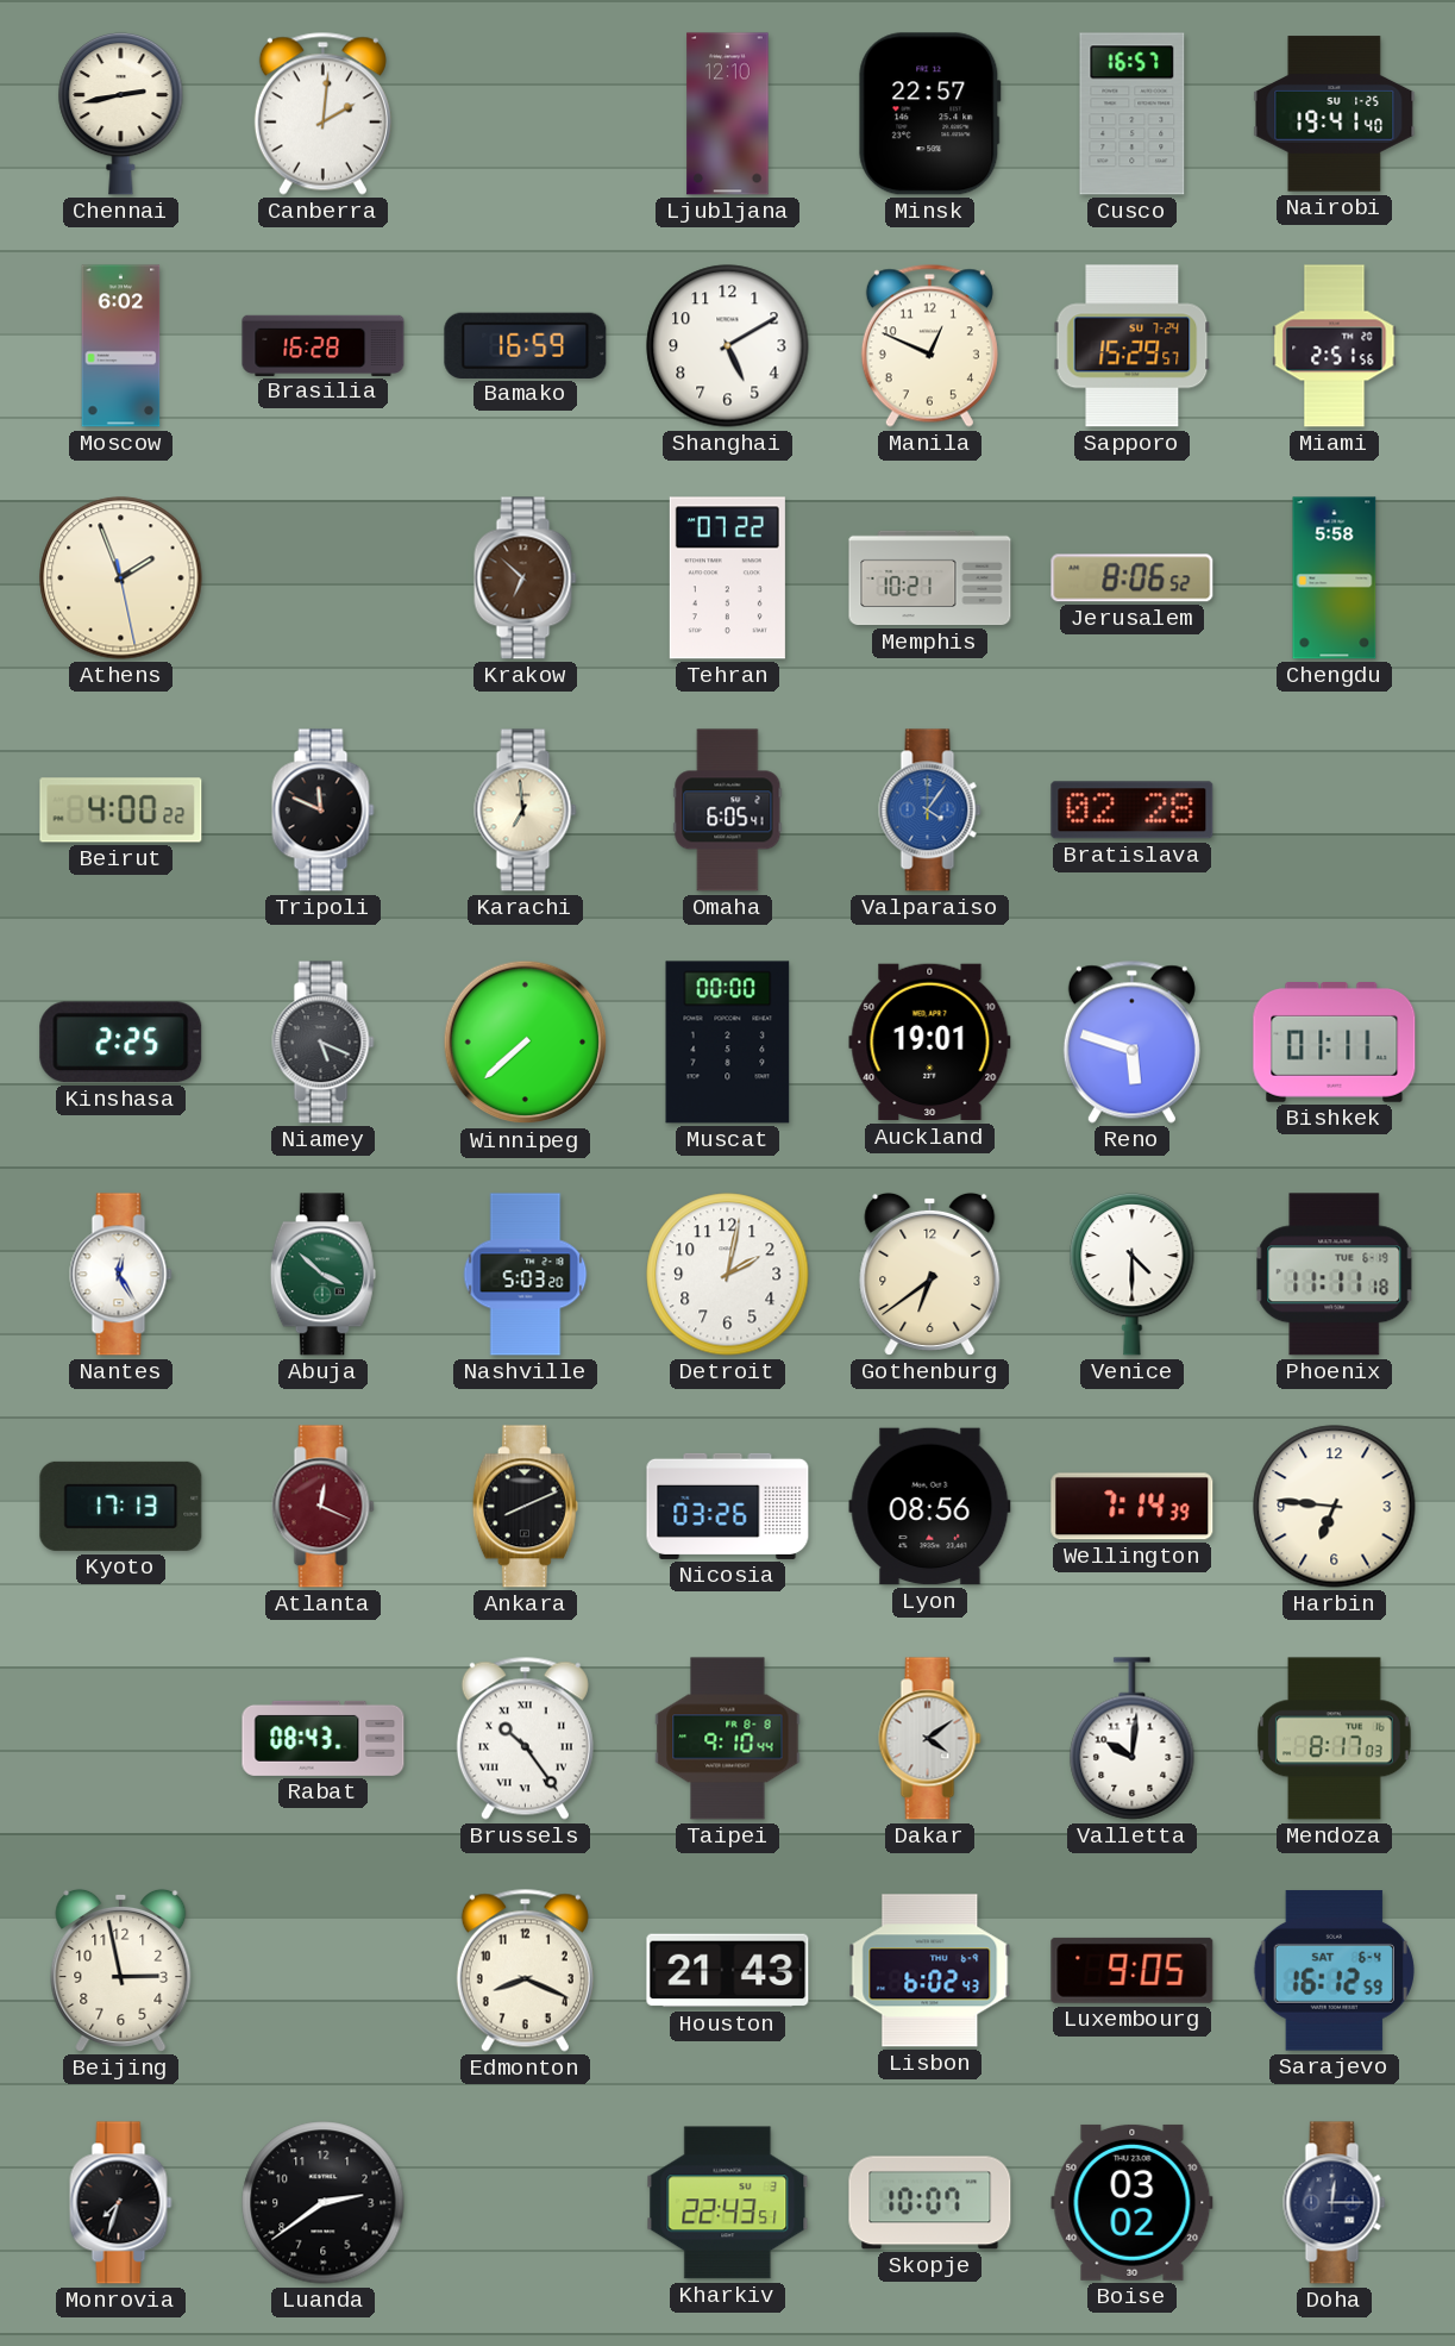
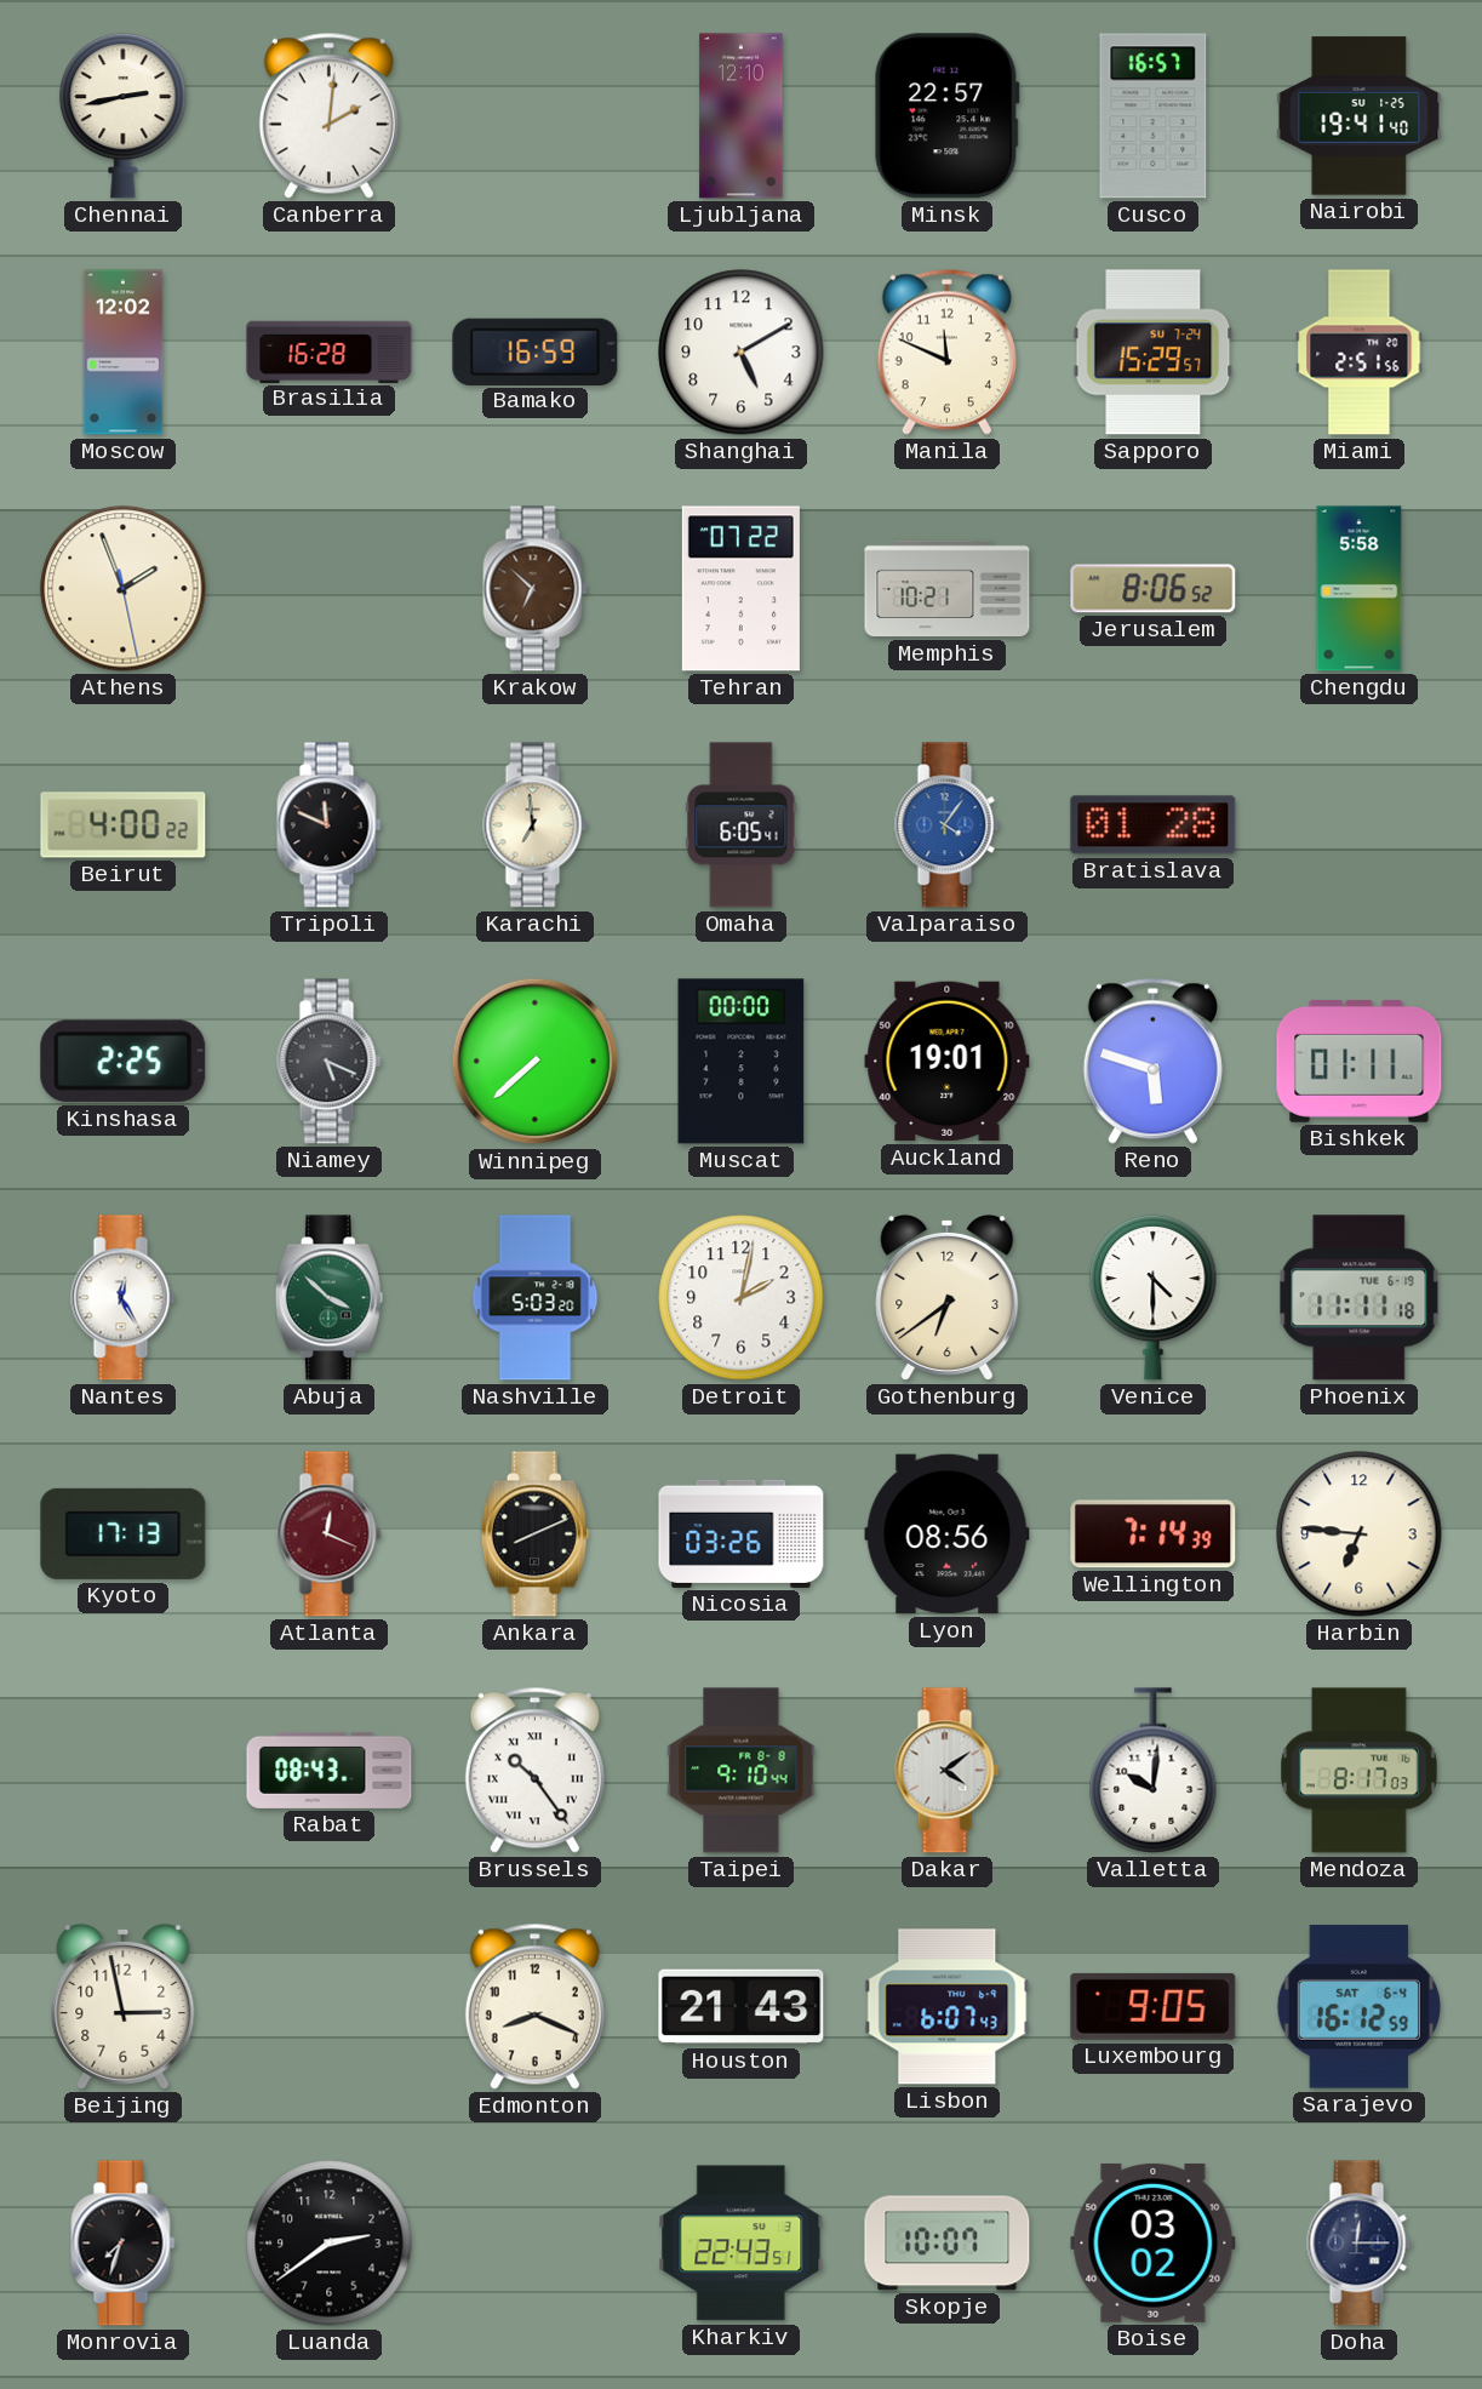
Moscow: 6:02 -> 12:02 (124, 353)
Manila: 12:49 -> 11:49 (946, 352)
Bratislava: 02:28 -> 01:28 (1154, 825)
Lisbon: 6:02 -> 6:07 (948, 2007)
